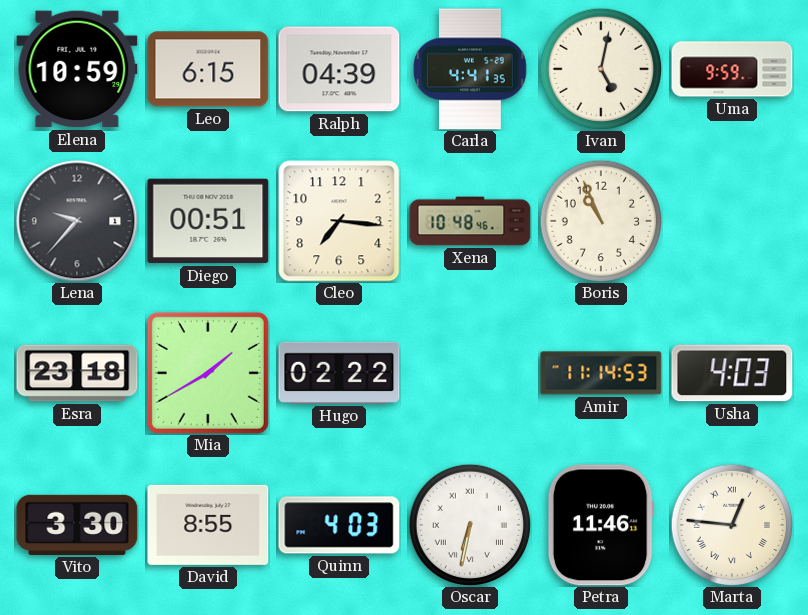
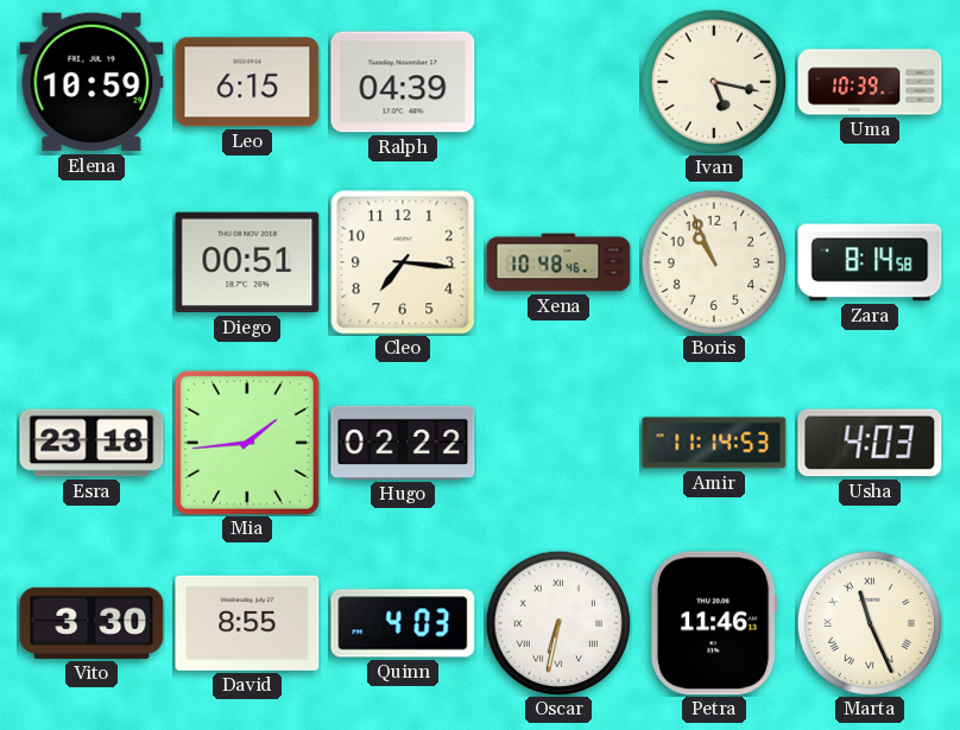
Carla: 4:41 -> none (470, 69)
Ivan: 5:02 -> 5:17 (714, 82)
Uma: 9:59 -> 10:39 (870, 82)
Lena: 9:37 -> none (77, 221)
Zara: none -> 8:14 (870, 262)
Mia: 1:40 -> 1:44 (247, 443)
Marta: 12:46 -> 11:26 (870, 623)
